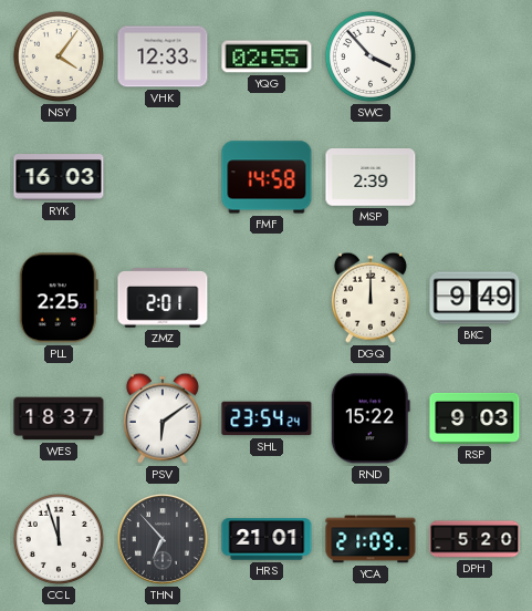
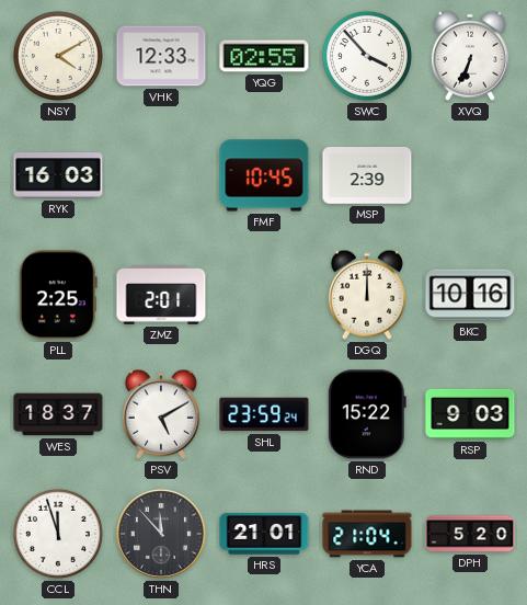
NSY: 4:06 -> 4:10 (58, 56)
XVQ: none -> 6:34 (470, 56)
FMF: 14:58 -> 10:45 (264, 175)
BKC: 9:49 -> 10:16 (470, 295)
PSV: 6:09 -> 5:10 (161, 414)
SHL: 23:54 -> 23:59 (264, 414)
THN: 6:53 -> 11:53 (161, 534)
YCA: 21:09 -> 21:04 (367, 534)
